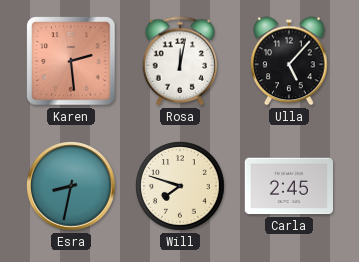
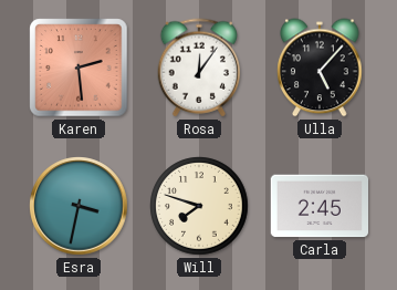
Rosa: 12:02 -> 12:06 (199, 68)
Esra: 8:32 -> 3:32 (79, 206)
